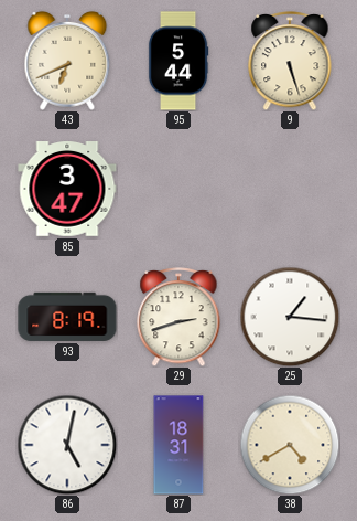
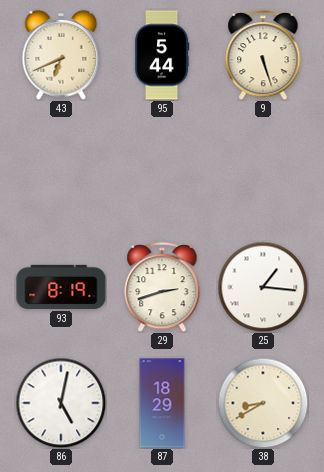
85: 3:47 -> none (67, 190)
87: 18:31 -> 18:29 (162, 403)
38: 4:40 -> 8:40 (263, 403)
